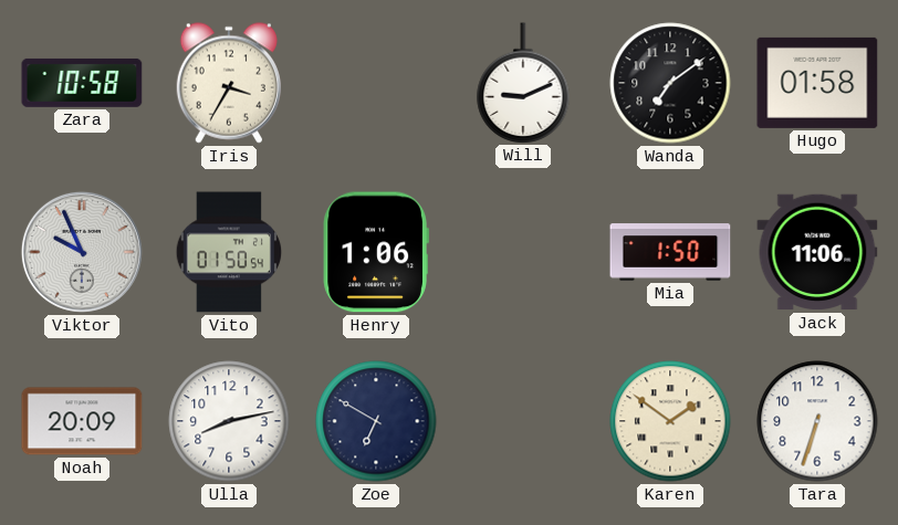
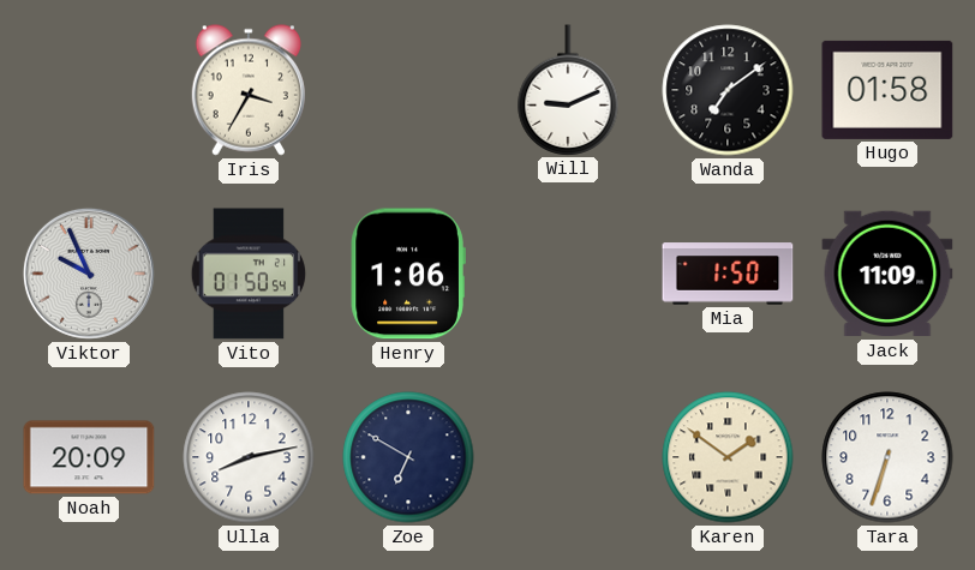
Zara: 10:58 -> none (82, 83)
Jack: 11:06 -> 11:09 (887, 274)
